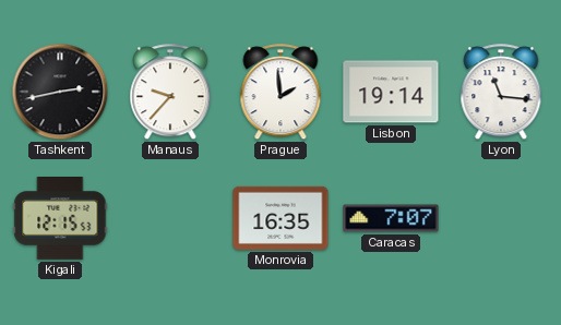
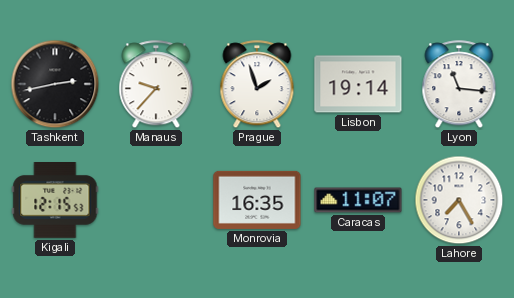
Prague: 1:59 -> 1:57 (257, 85)
Caracas: 7:07 -> 11:07 (358, 200)
Lahore: none -> 7:25 (459, 200)
